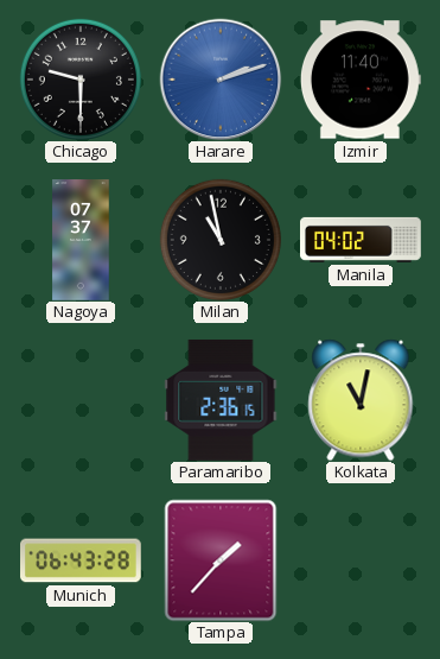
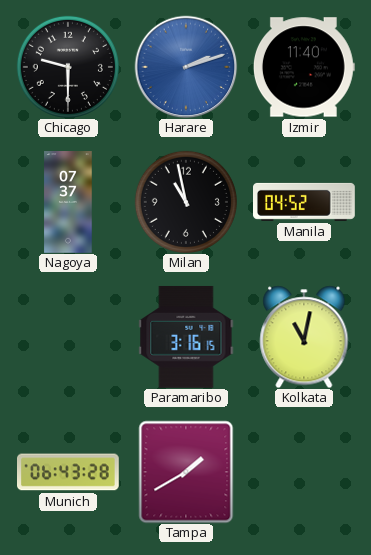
Manila: 04:02 -> 04:52 (305, 202)
Paramaribo: 2:36 -> 3:16 (186, 337)
Tampa: 1:37 -> 1:40 (186, 472)
